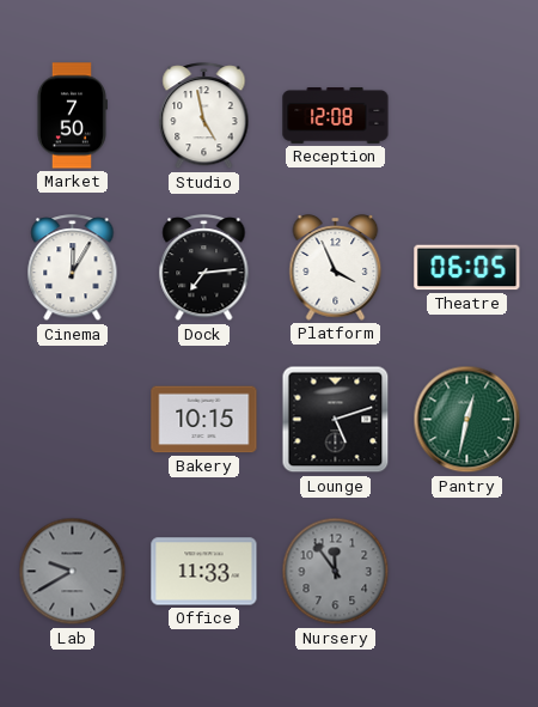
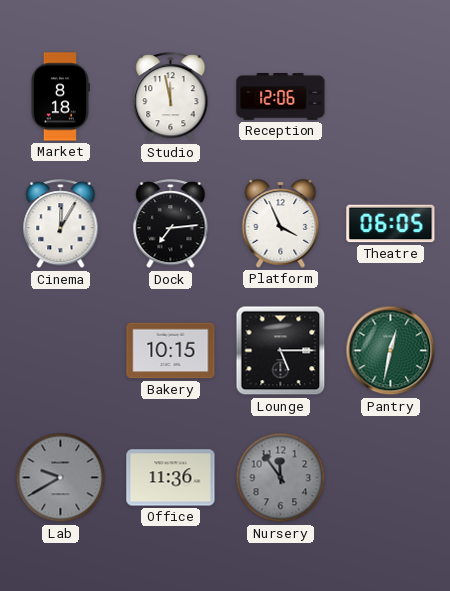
Market: 7:50 -> 8:18 (60, 97)
Studio: 4:58 -> 11:58 (171, 97)
Reception: 12:08 -> 12:06 (281, 97)
Lounge: 5:12 -> 5:15 (281, 351)
Office: 11:33 -> 11:36 (171, 478)
